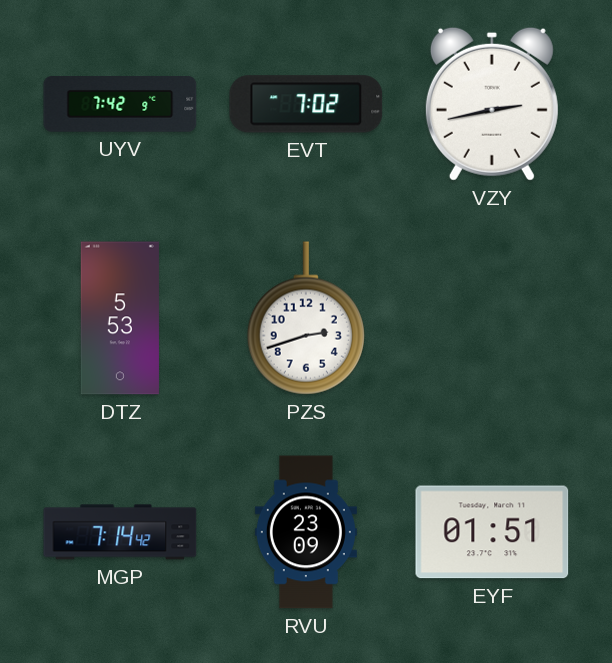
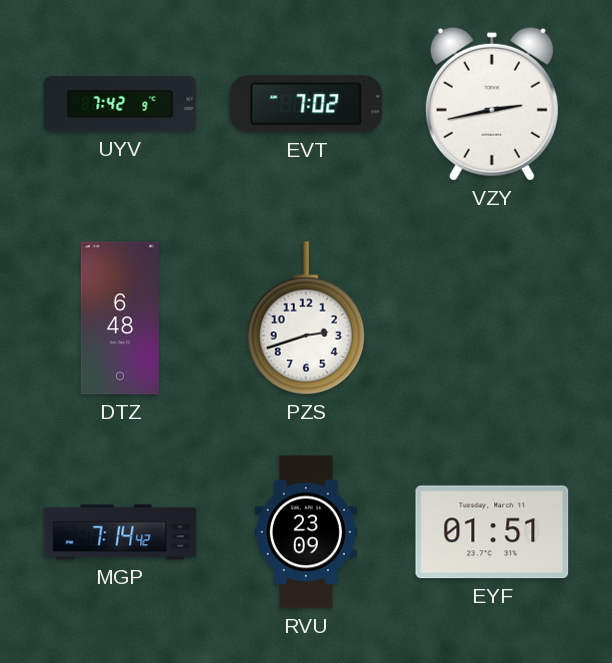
DTZ: 5:53 -> 6:48 (120, 318)
